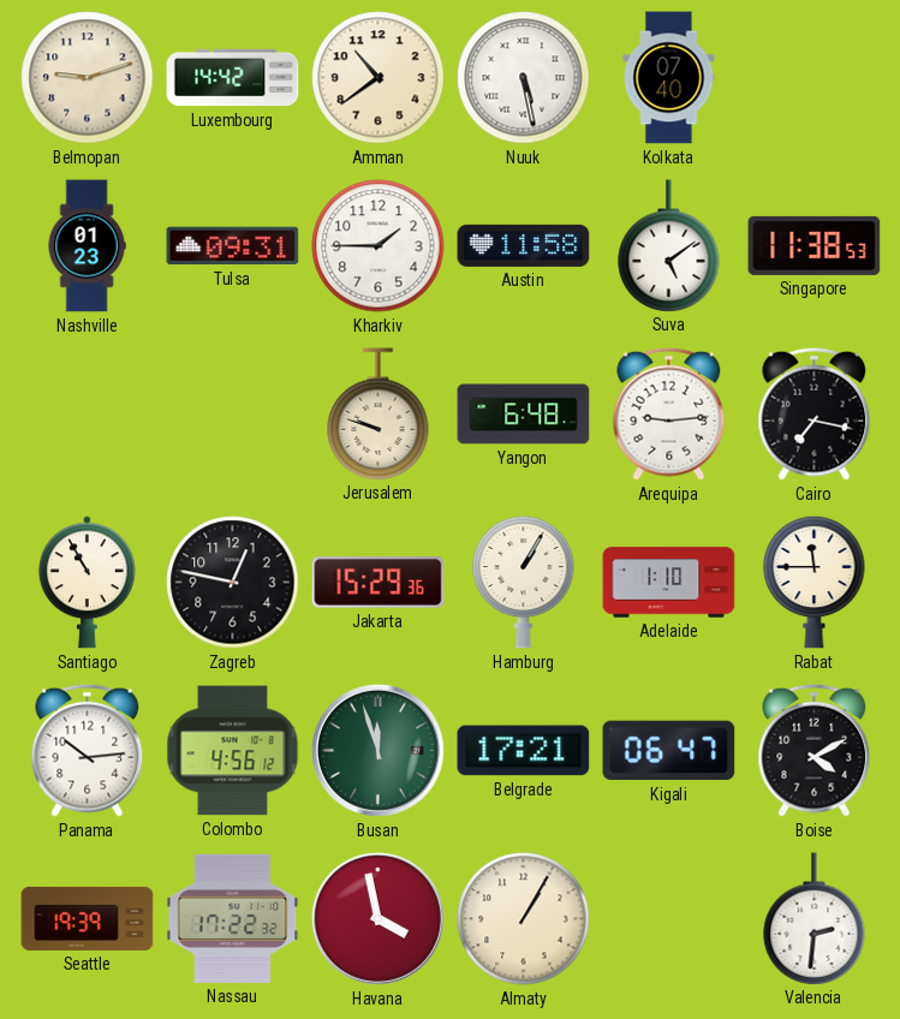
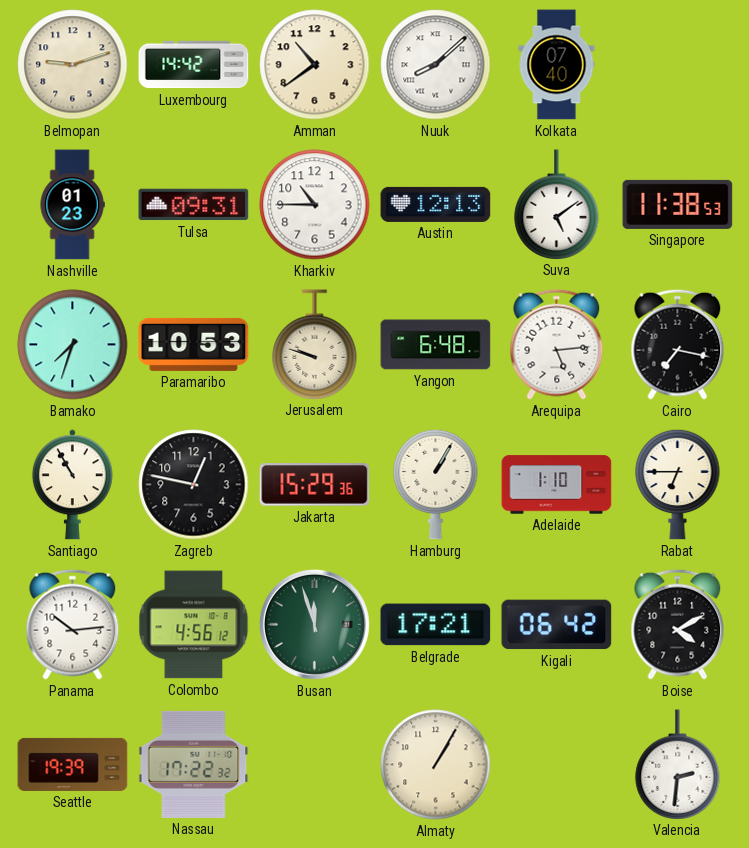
Nuuk: 5:28 -> 8:08 (436, 65)
Kharkiv: 1:45 -> 10:45 (315, 205)
Austin: 11:58 -> 12:13 (436, 204)
Bamako: none -> 7:33 (73, 345)
Paramaribo: none -> 10:53 (194, 344)
Arequipa: 9:14 -> 5:14 (557, 344)
Rabat: 11:45 -> 6:45 (678, 484)
Kigali: 06:47 -> 06:42 (557, 625)
Havana: 3:58 -> none (377, 918)
